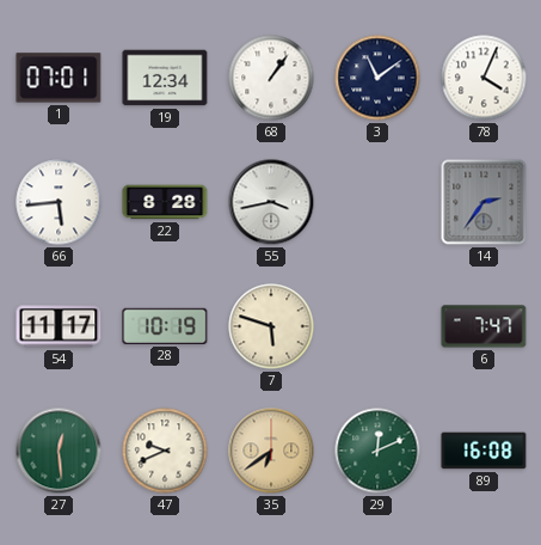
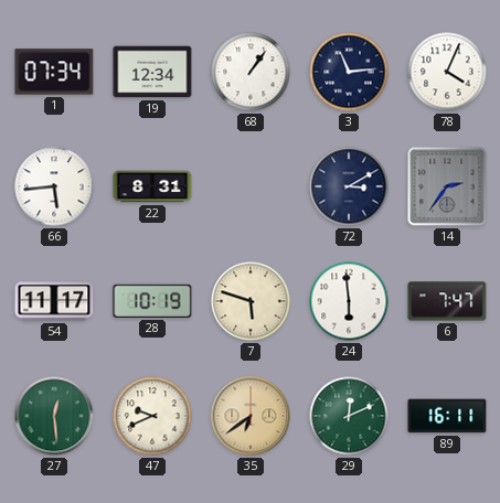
1: 07:01 -> 07:34 (54, 72)
3: 11:09 -> 11:14 (349, 72)
22: 8:28 -> 8:31 (152, 186)
55: 3:43 -> none (271, 202)
72: none -> 3:10 (349, 186)
24: none -> 5:59 (349, 301)
89: 16:08 -> 16:11 (447, 416)
